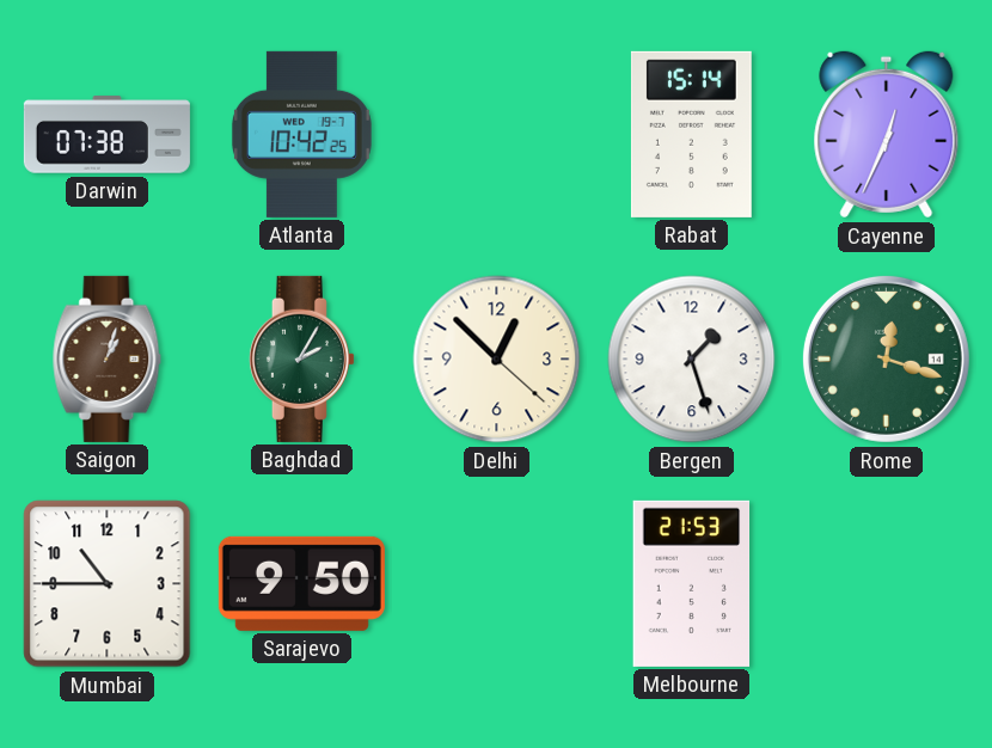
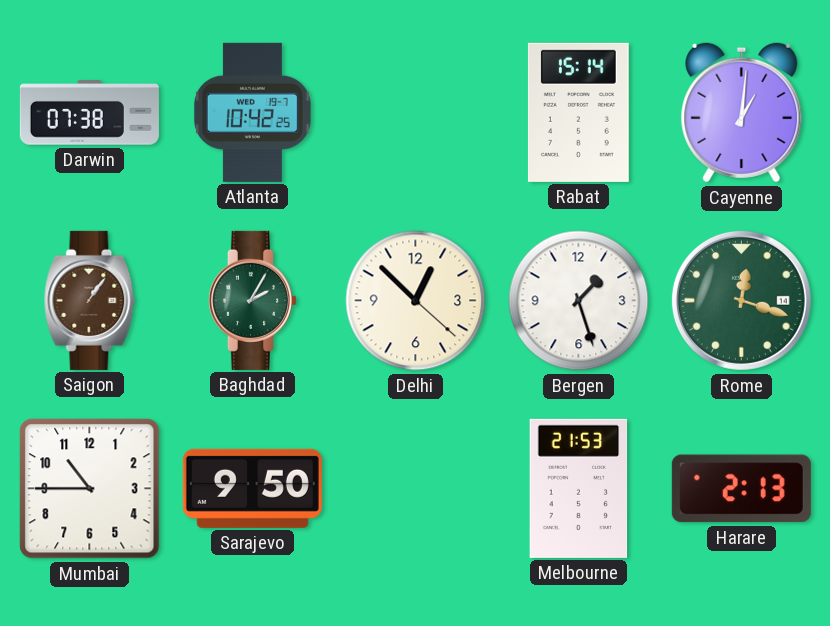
Cayenne: 12:34 -> 1:01 (742, 113)
Saigon: 1:03 -> 1:06 (90, 300)
Harare: none -> 2:13 (741, 489)
